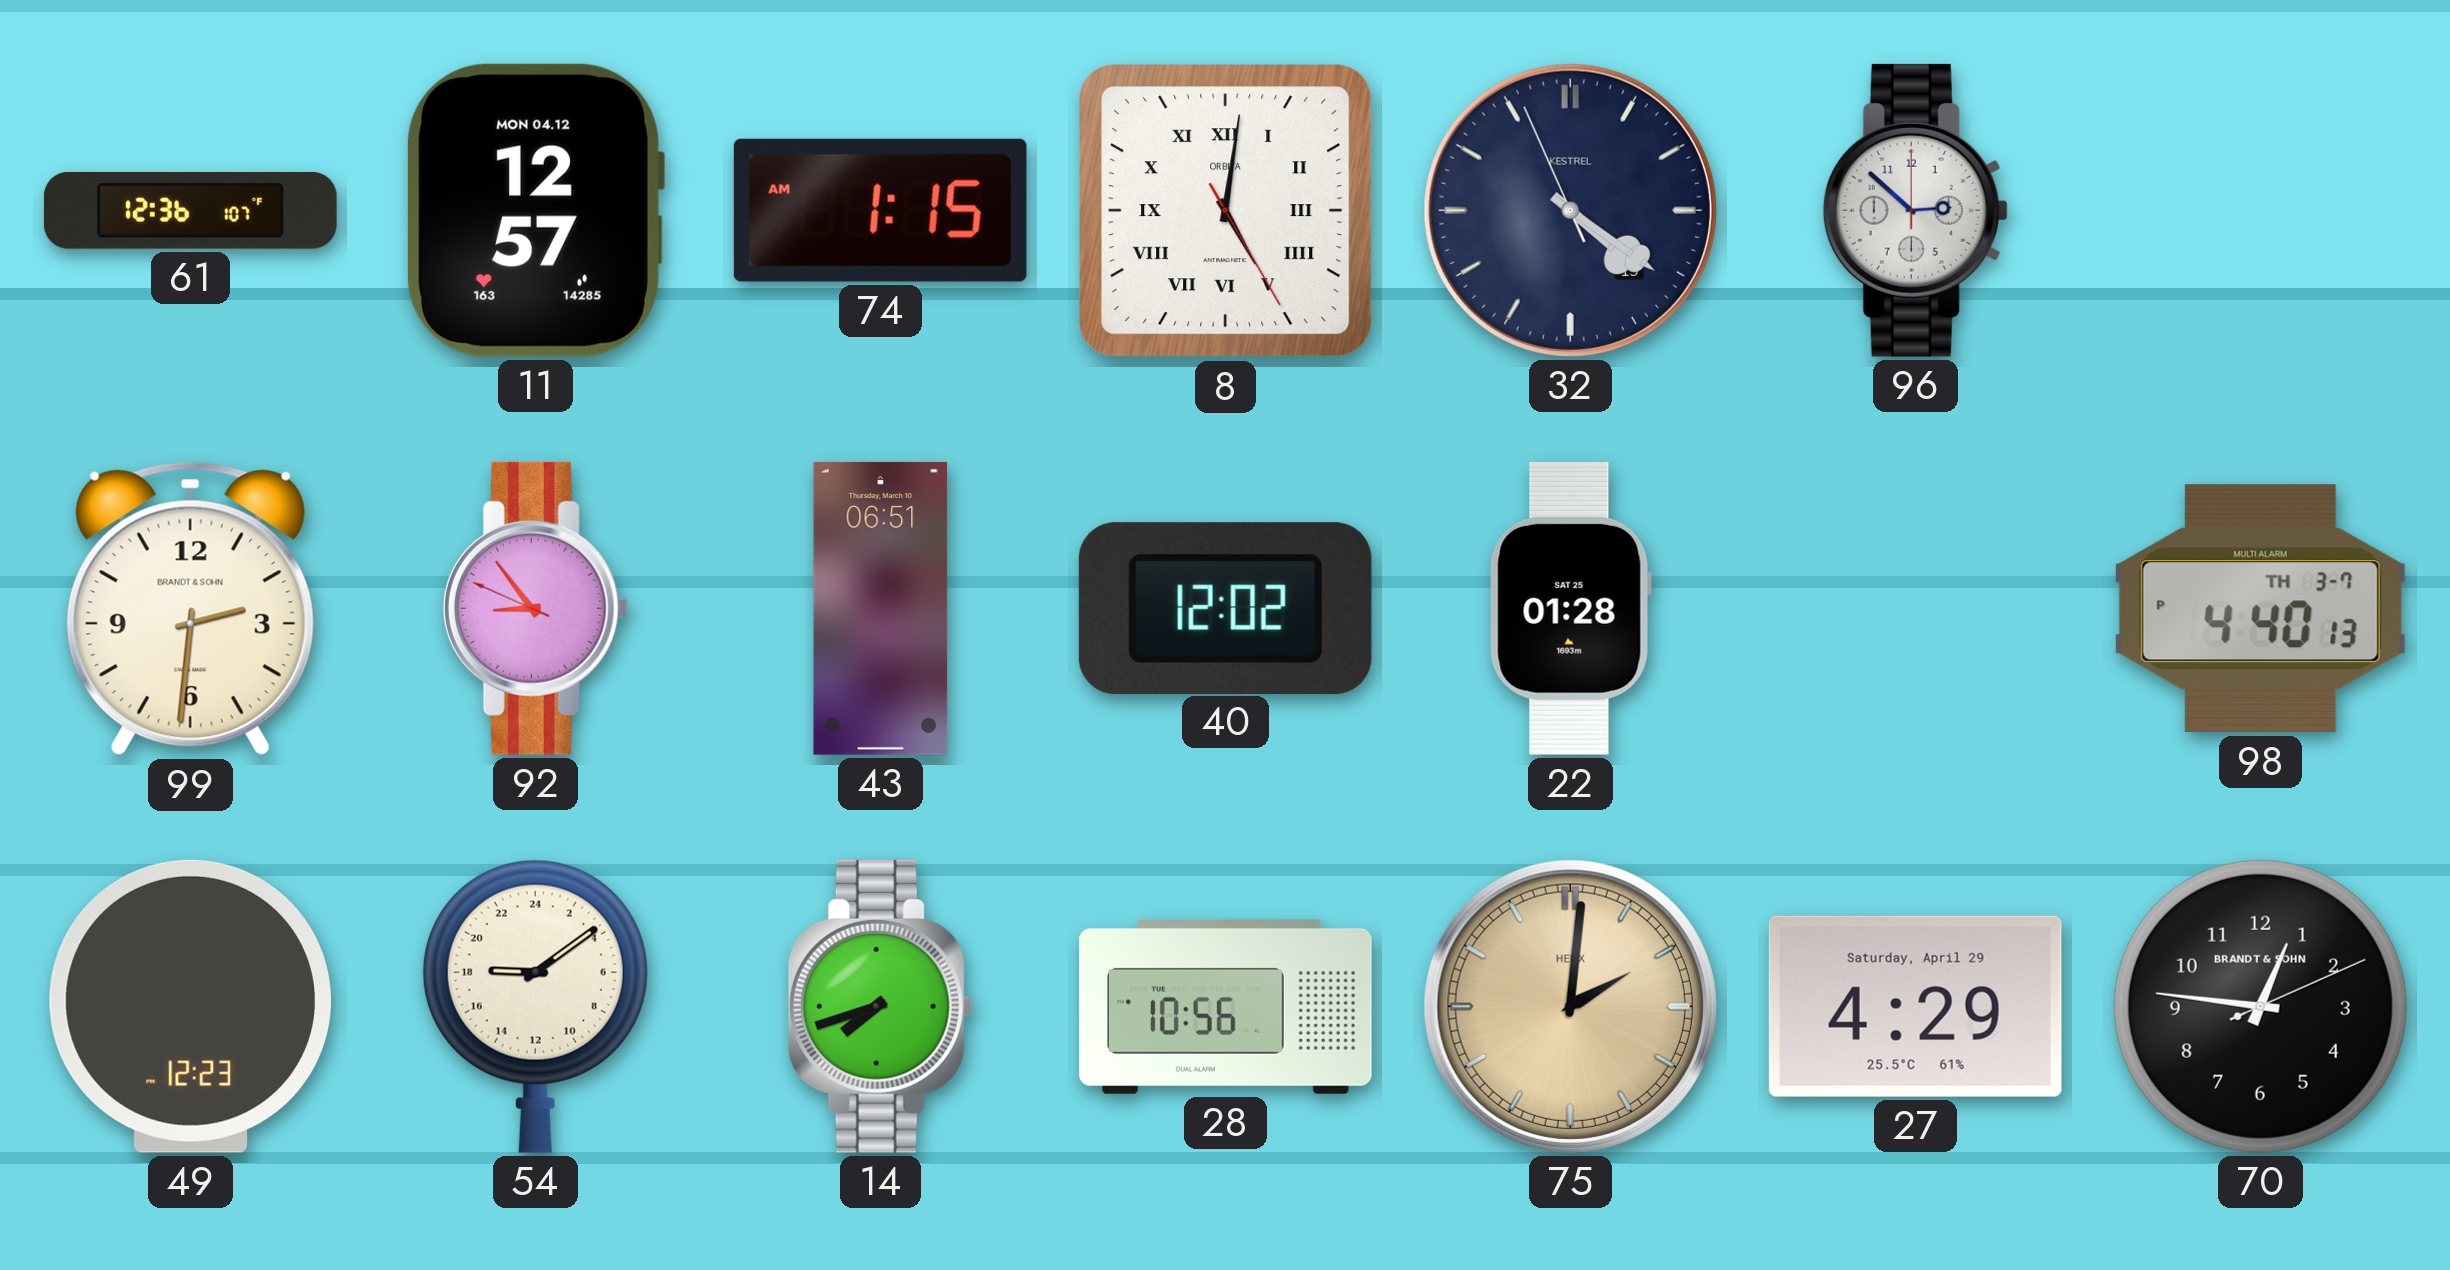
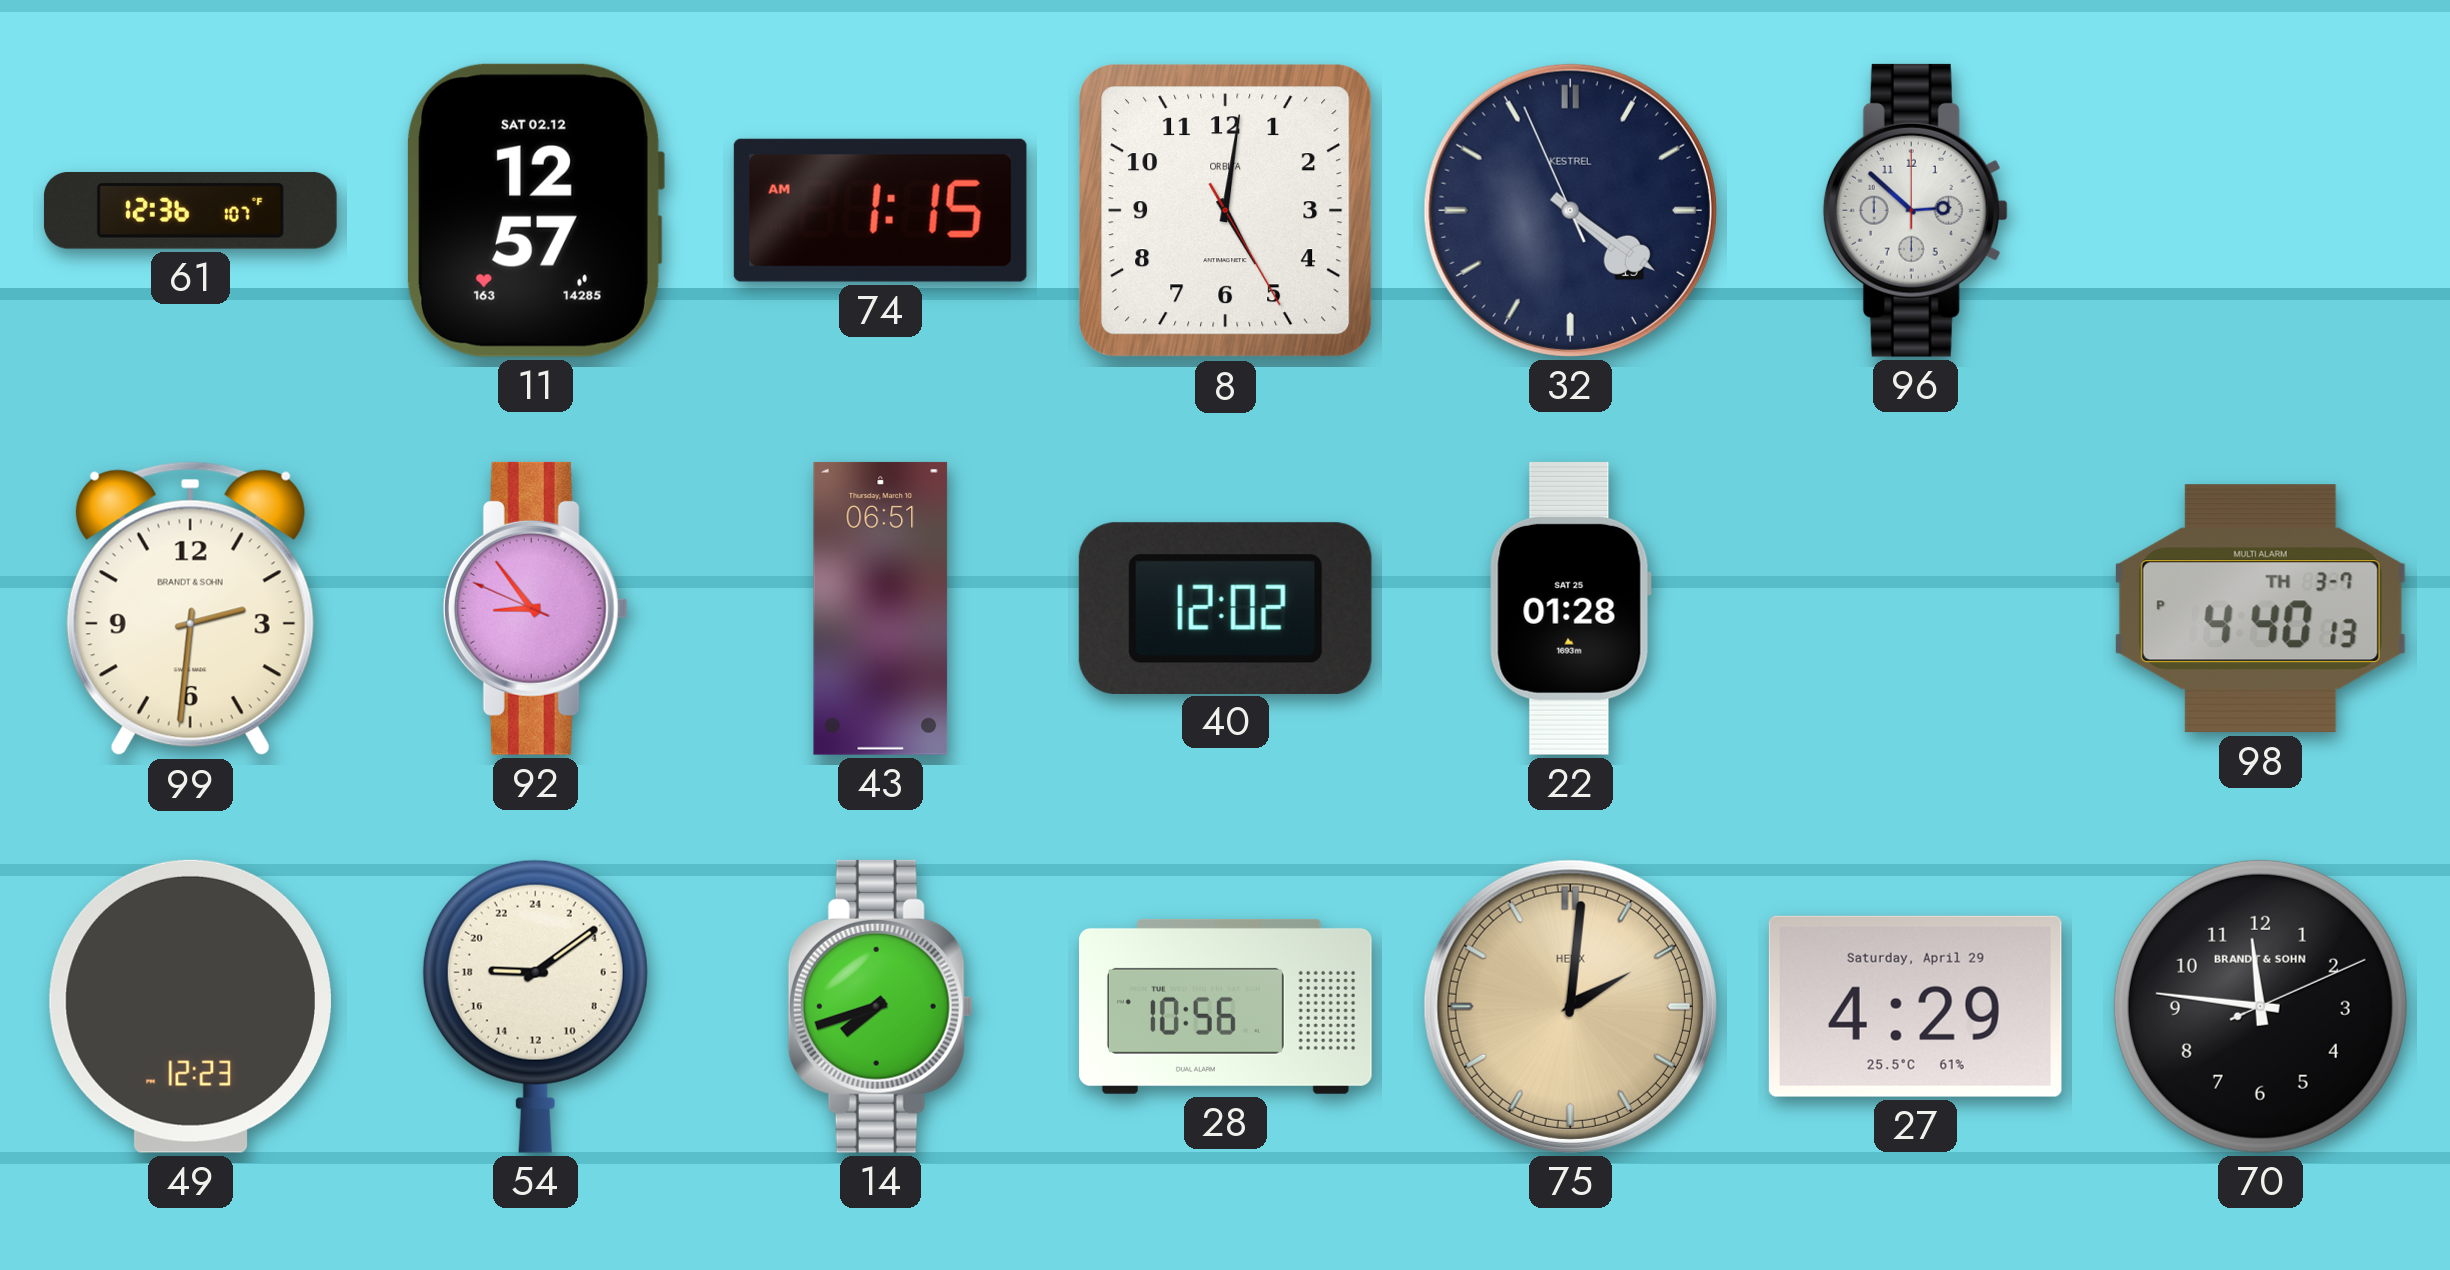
11 date: MON 04.12 -> SAT 02.12 (535, 210)
8 numerals: Roman -> Arabic (1226, 211)
70: 12:46 -> 11:46 (2260, 1006)
